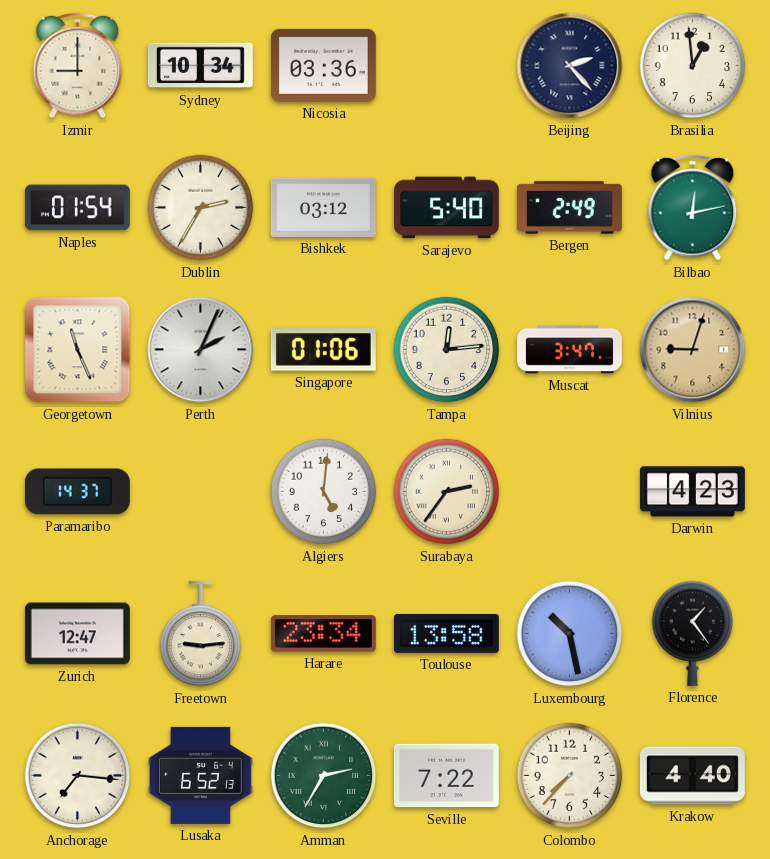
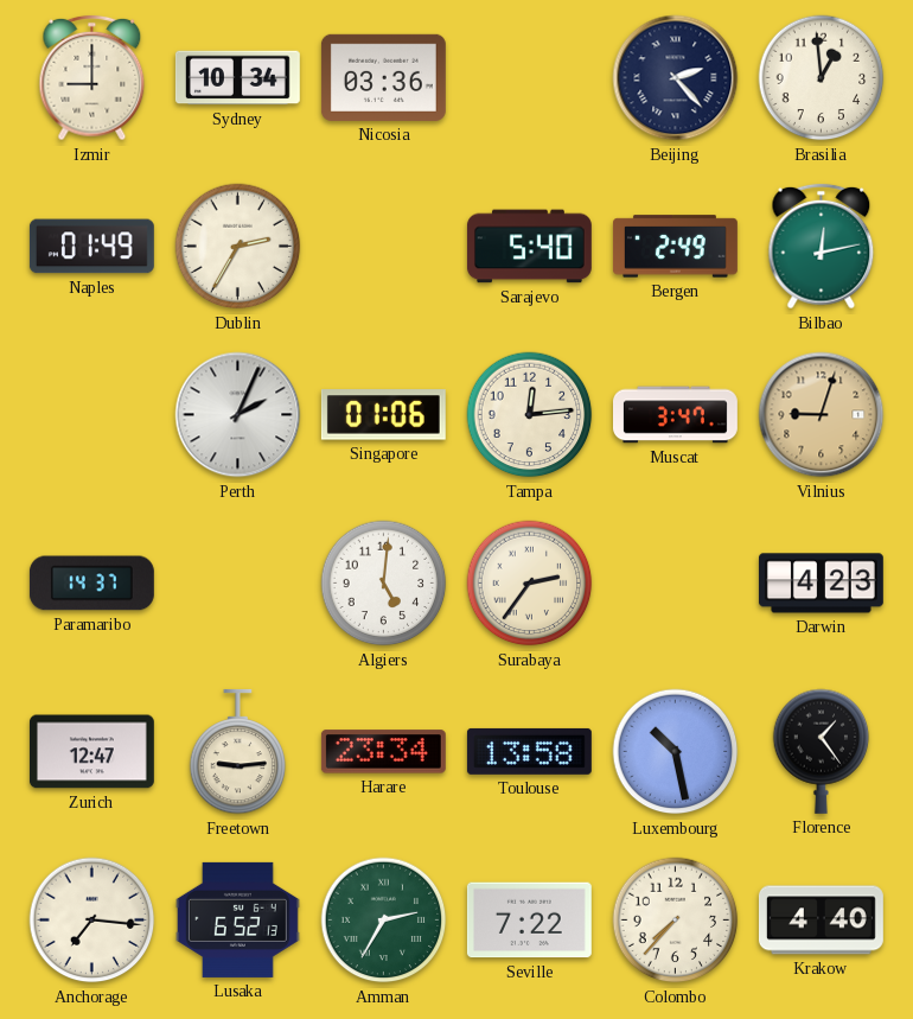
Naples: 01:54 -> 01:49 (91, 247)
Bishkek: 03:12 -> none (323, 207)
Georgetown: 11:26 -> none (78, 350)
